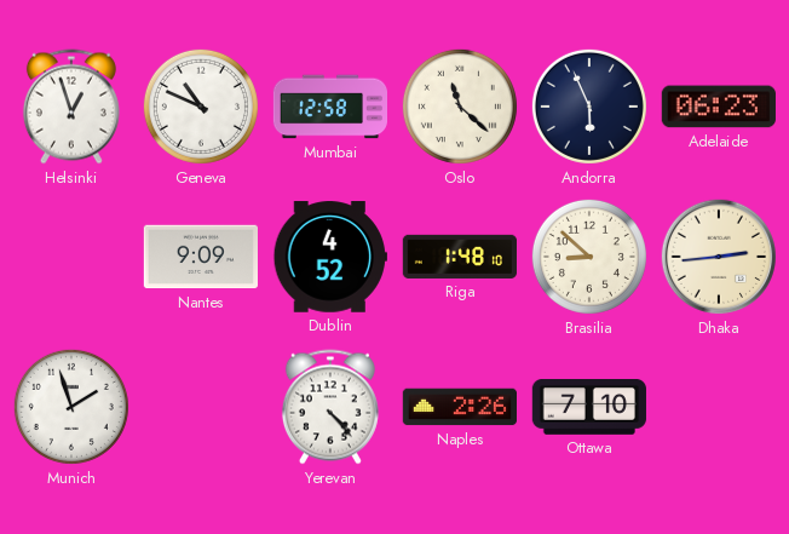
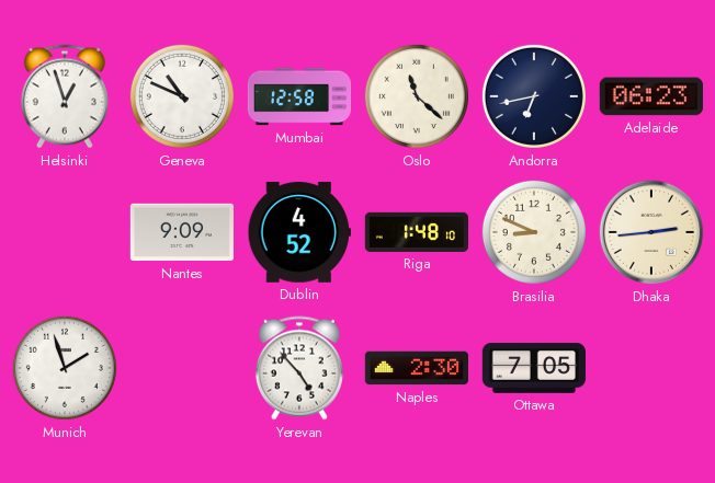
Andorra: 5:56 -> 6:43 (534, 96)
Brasilia: 8:52 -> 8:49 (534, 232)
Yerevan: 4:23 -> 4:53 (299, 368)
Naples: 2:26 -> 2:30 (416, 368)
Ottawa: 7:10 -> 7:05 (533, 369)
